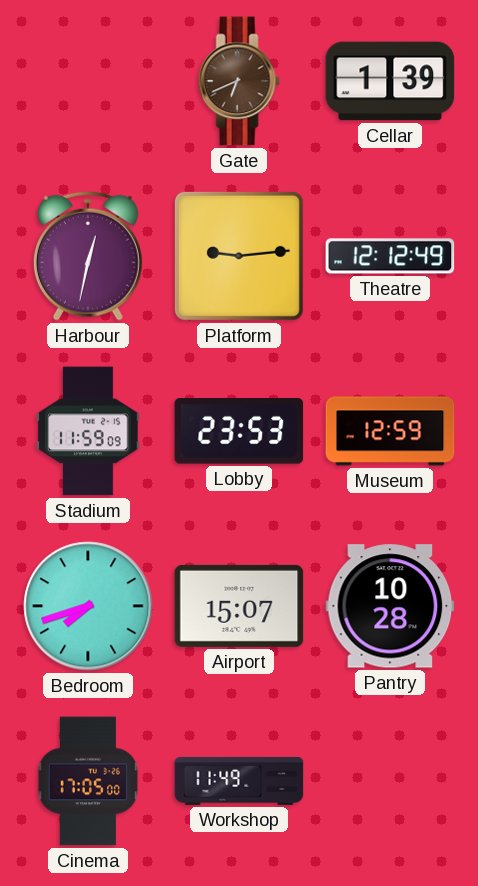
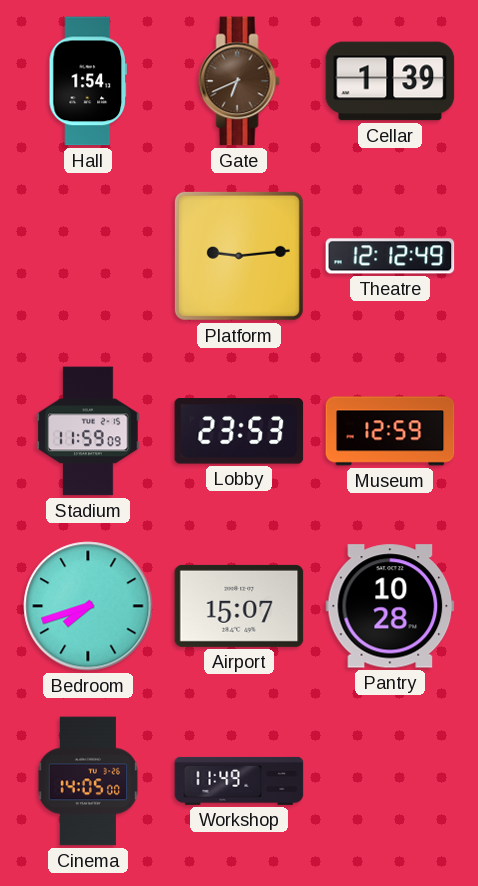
Hall: none -> 1:54 (87, 81)
Harbour: 12:32 -> none (88, 256)
Cinema: 17:05 -> 14:05 (88, 781)
